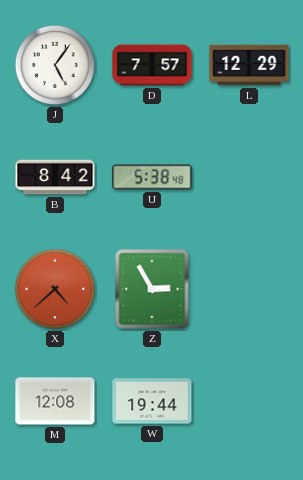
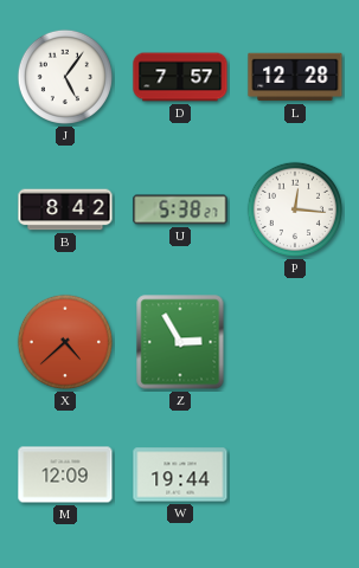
L: 12:29 -> 12:28 (295, 77)
U: 5:38:48 -> 5:38:27 (180, 209)
P: none -> 12:16 (295, 209)
M: 12:08 -> 12:09 (65, 475)
